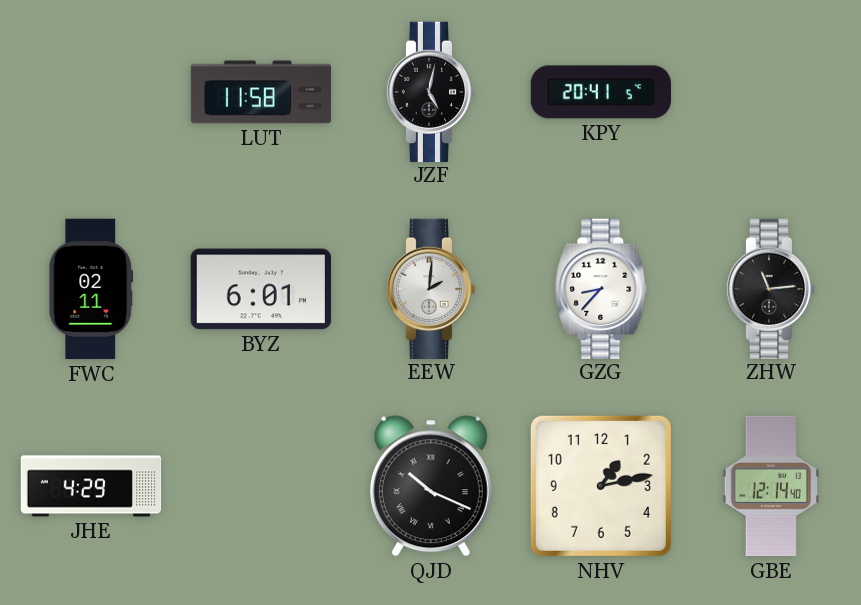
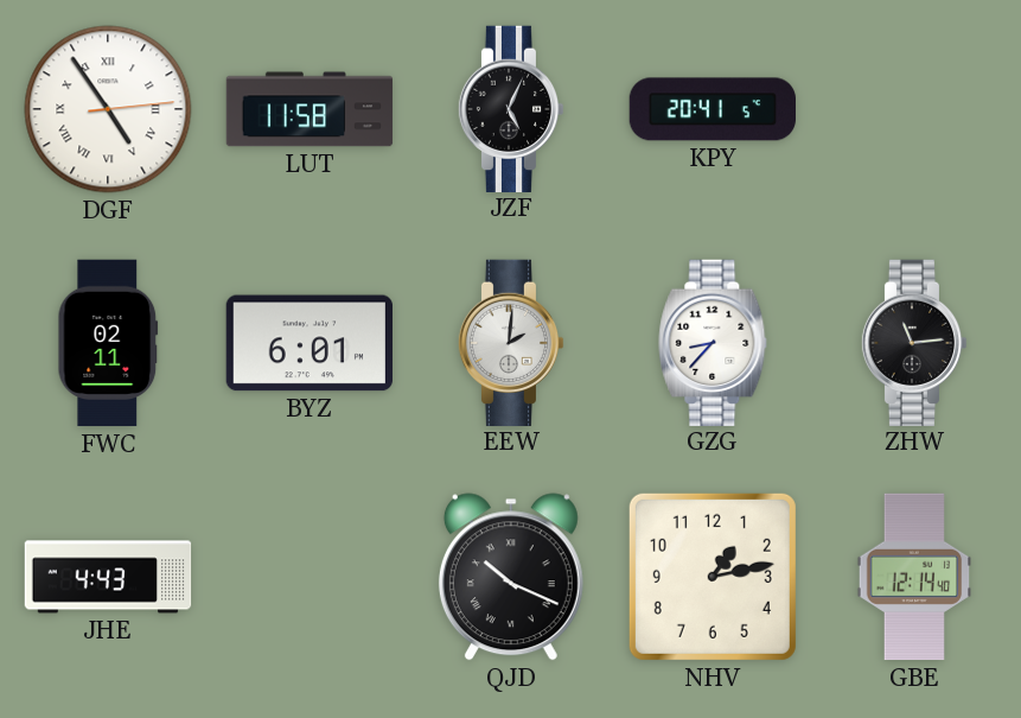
DGF: none -> 4:54 (108, 109)
JZF: 5:02 -> 5:04 (511, 108)
JHE: 4:29 -> 4:43 (108, 577)
